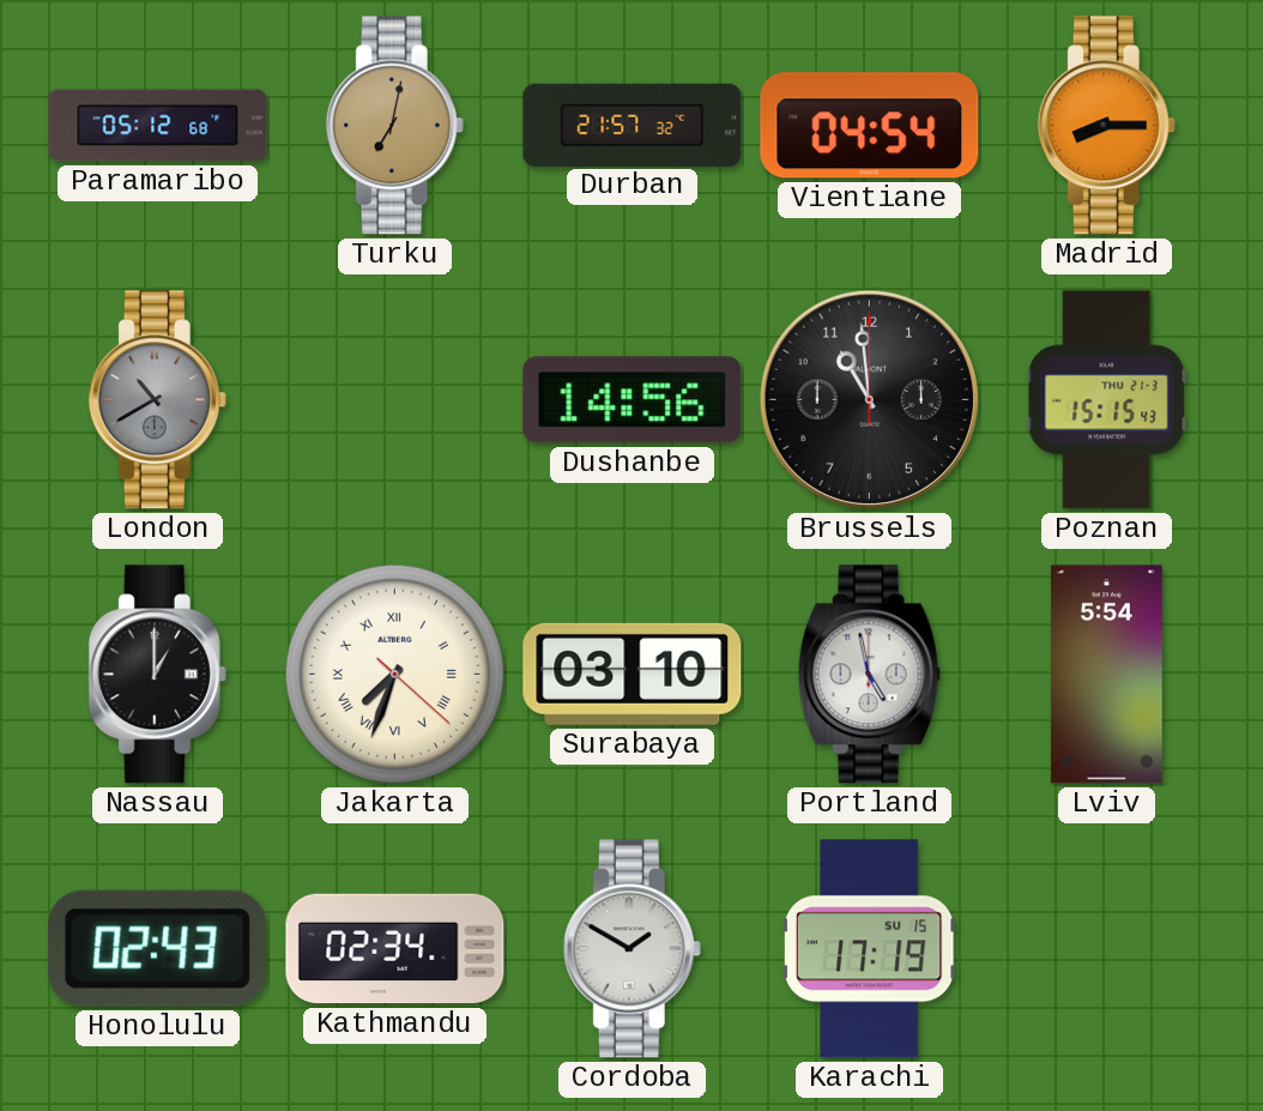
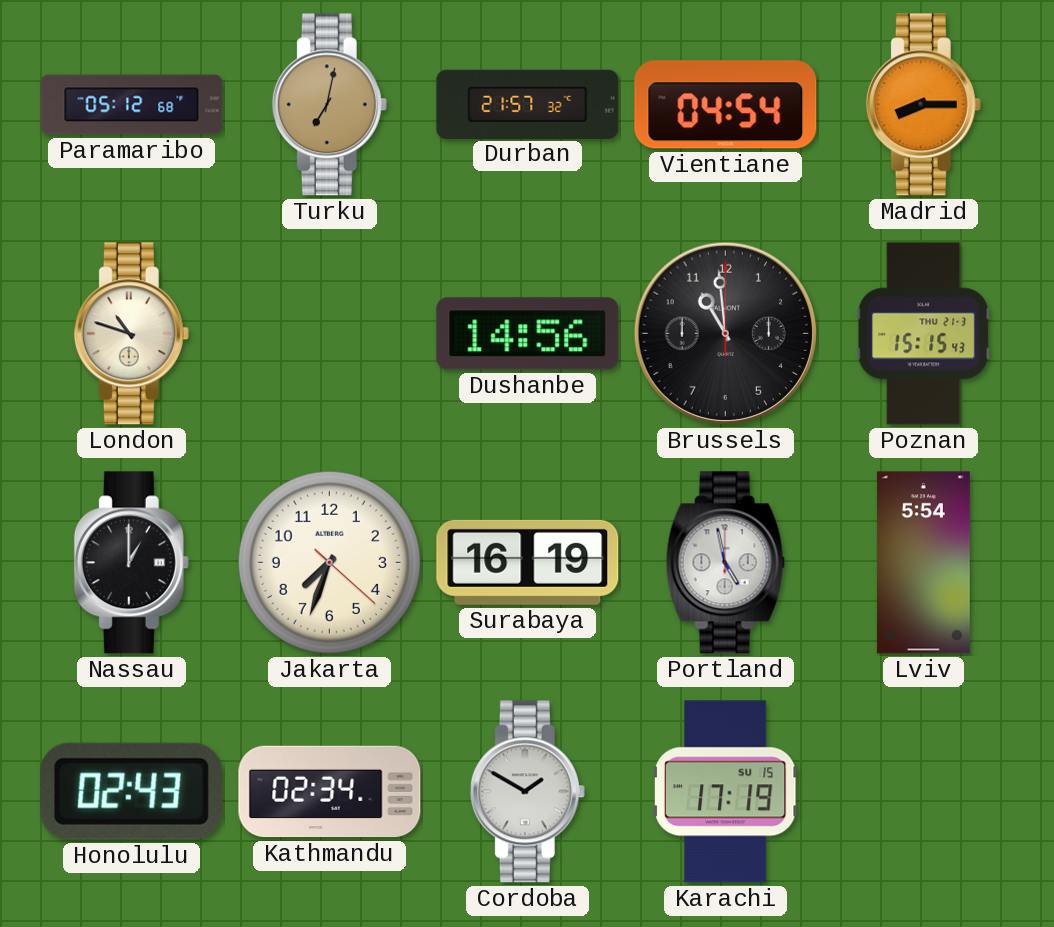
London: 10:40 -> 10:48 (131, 334)
London dial: grey -> cream (131, 334)
Jakarta numerals: Roman -> Arabic (329, 562)
Surabaya: 03:10 -> 16:19 (528, 562)
